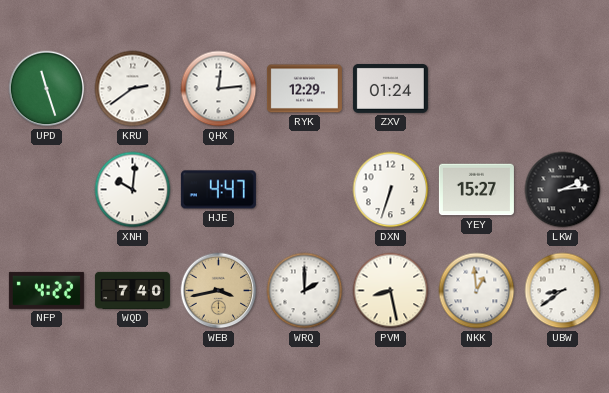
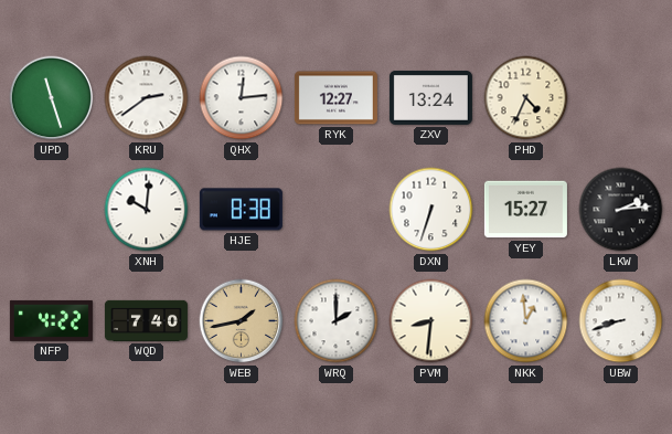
RYK: 12:29 -> 12:27 (335, 98)
ZXV: 01:24 -> 13:24 (430, 97)
PHD: none -> 4:34 (526, 98)
HJE: 4:47 -> 8:38 (241, 210)
WEB: 3:43 -> 1:43 (242, 321)
PVM: 8:28 -> 8:31 (431, 321)
UBW: 8:39 -> 8:42 (621, 321)
